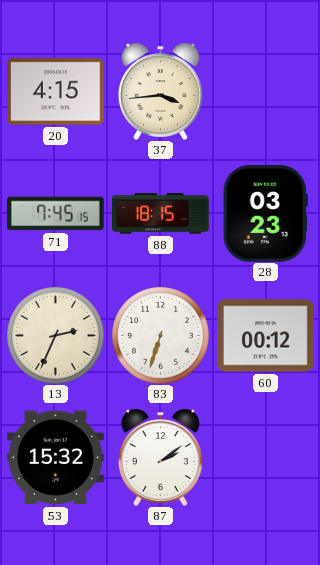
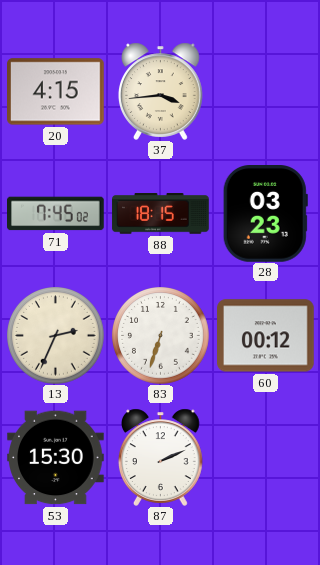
71: 7:45:15 -> 7:45:02 (56, 214)
53: 15:32 -> 15:30 (56, 458)
87: 2:09 -> 2:11 (160, 457)
